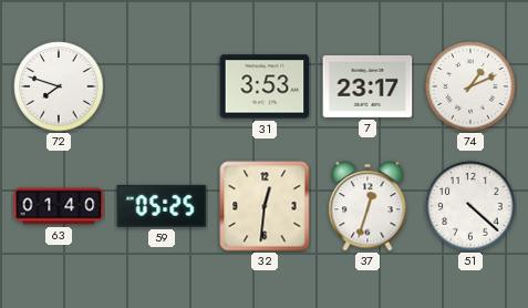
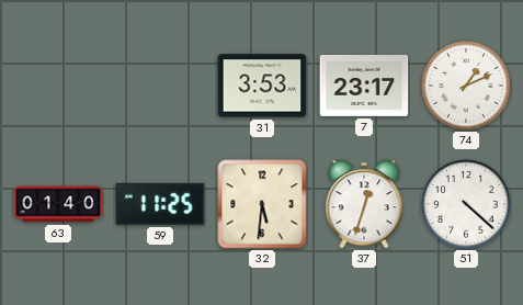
72: 7:48 -> none (59, 86)
59: 05:25 -> 11:25 (160, 204)
32: 12:31 -> 5:31 (262, 204)
